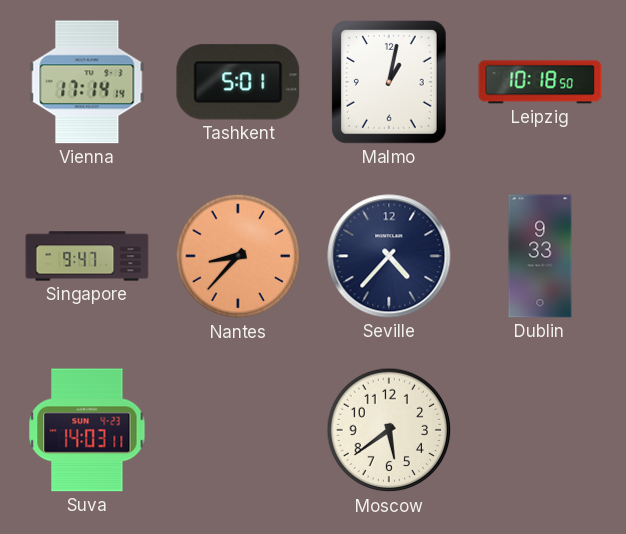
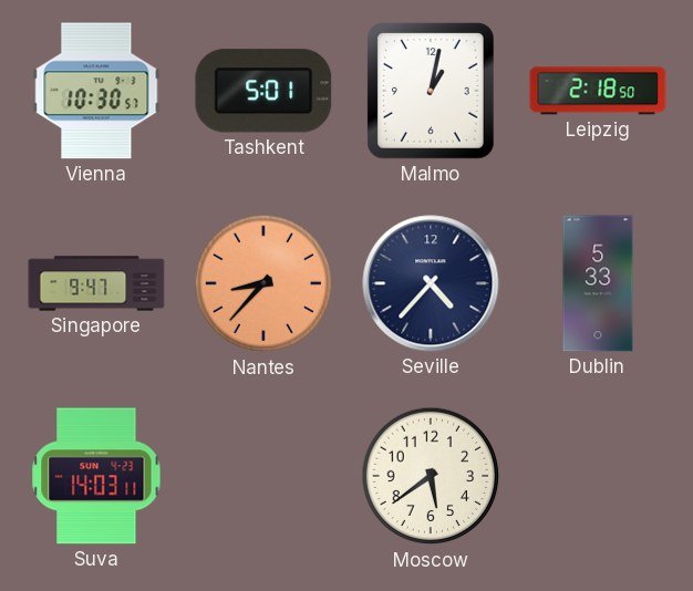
Vienna: 17:14 -> 10:30 (96, 91)
Leipzig: 10:18 -> 2:18 (598, 91)
Dublin: 9:33 -> 5:33 (598, 283)
